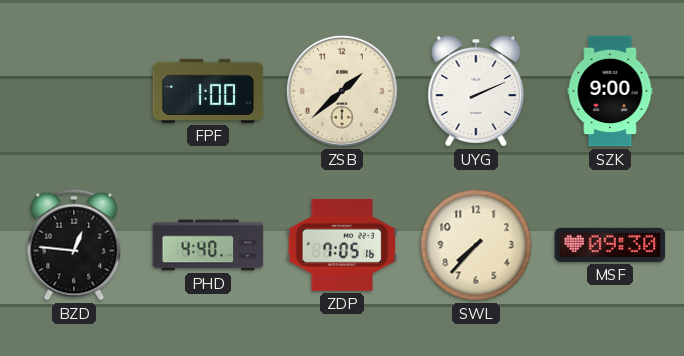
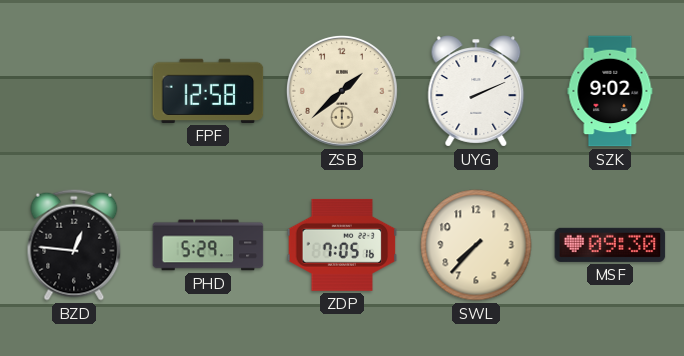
FPF: 1:00 -> 12:58 (208, 91)
SZK: 9:00 -> 9:02 (610, 91)
PHD: 4:40 -> 5:29 (208, 245)
